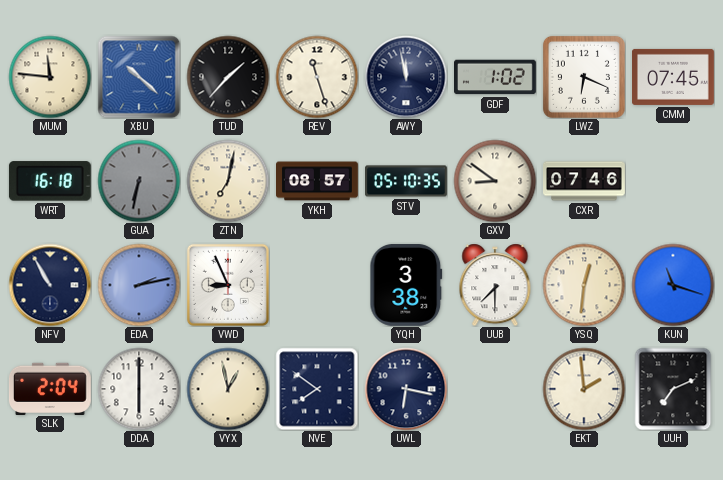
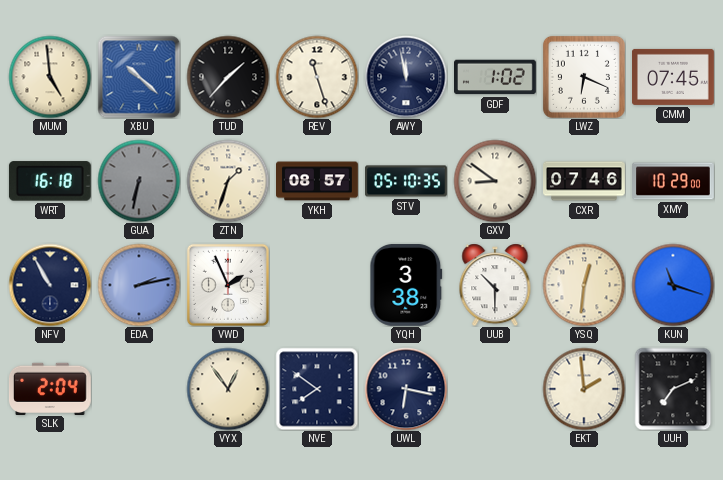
MUM: 11:46 -> 4:59 (50, 77)
ZTN: 7:02 -> 1:33 (228, 181)
XMY: none -> 10:29 (674, 181)
VWD: 8:56 -> 1:56 (228, 285)
UUB: 7:30 -> 10:30 (495, 285)
DDA: 6:00 -> none (139, 389)
VYX: 12:58 -> 12:54 (228, 389)
